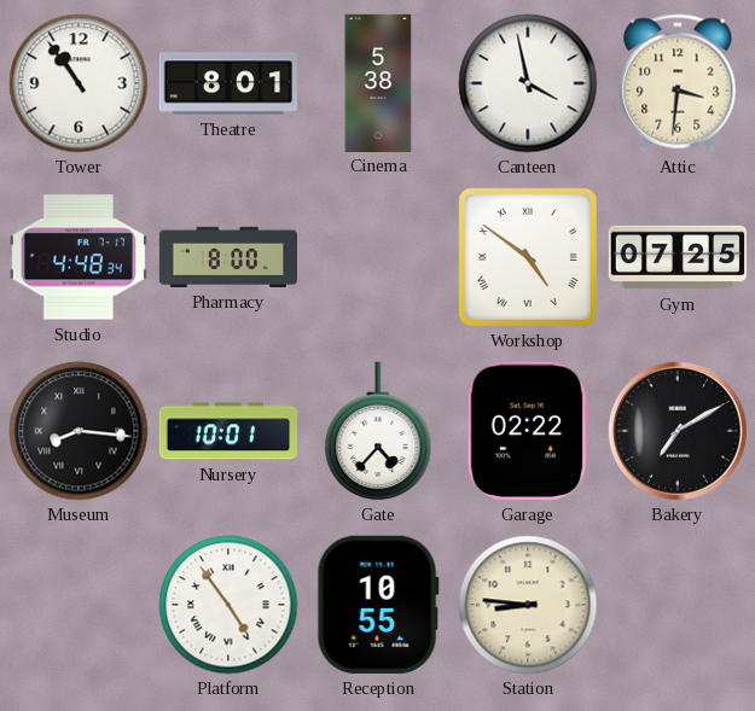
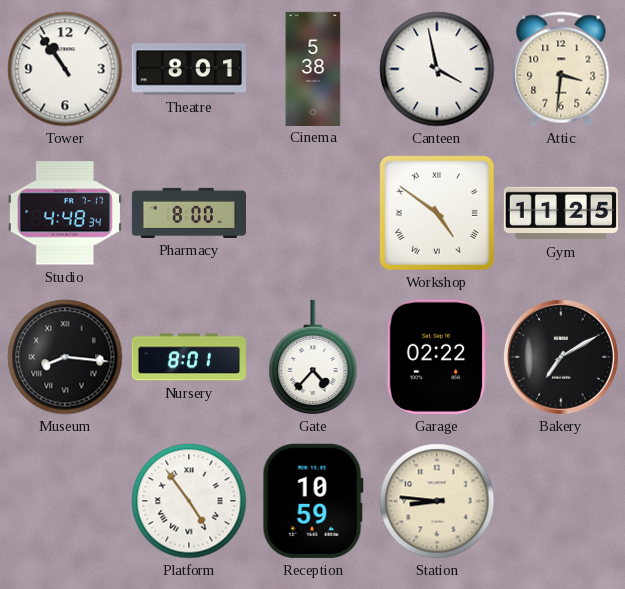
Gym: 07:25 -> 11:25 (560, 213)
Nursery: 10:01 -> 8:01 (189, 357)
Reception: 10:55 -> 10:59 (313, 501)
